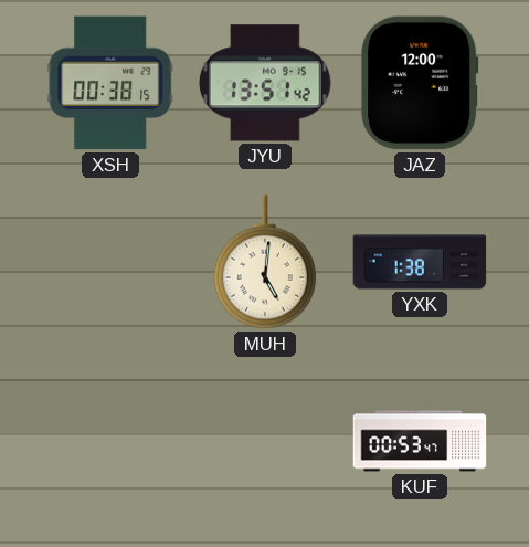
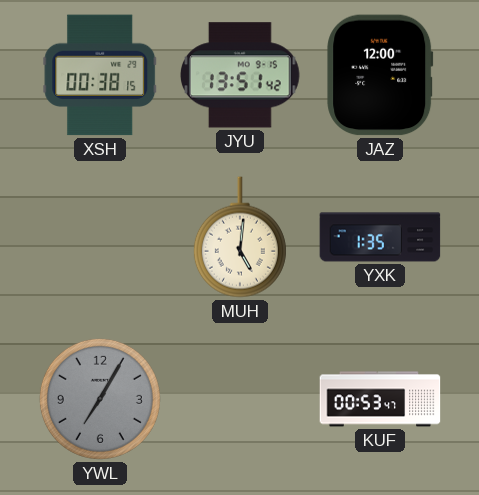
YXK: 1:38 -> 1:35 (380, 237)
YWL: none -> 7:05 (100, 399)
